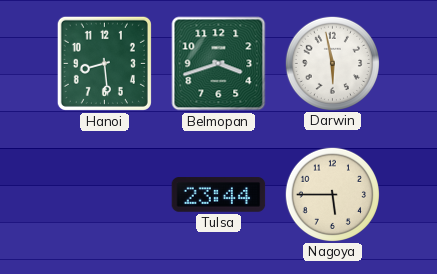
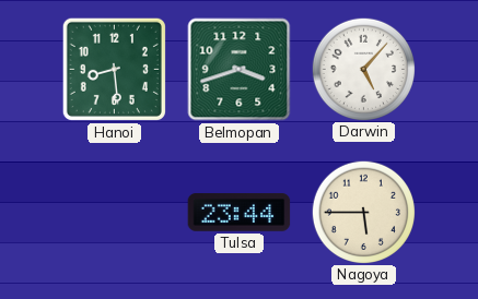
Darwin: 5:58 -> 5:07 (363, 69)
